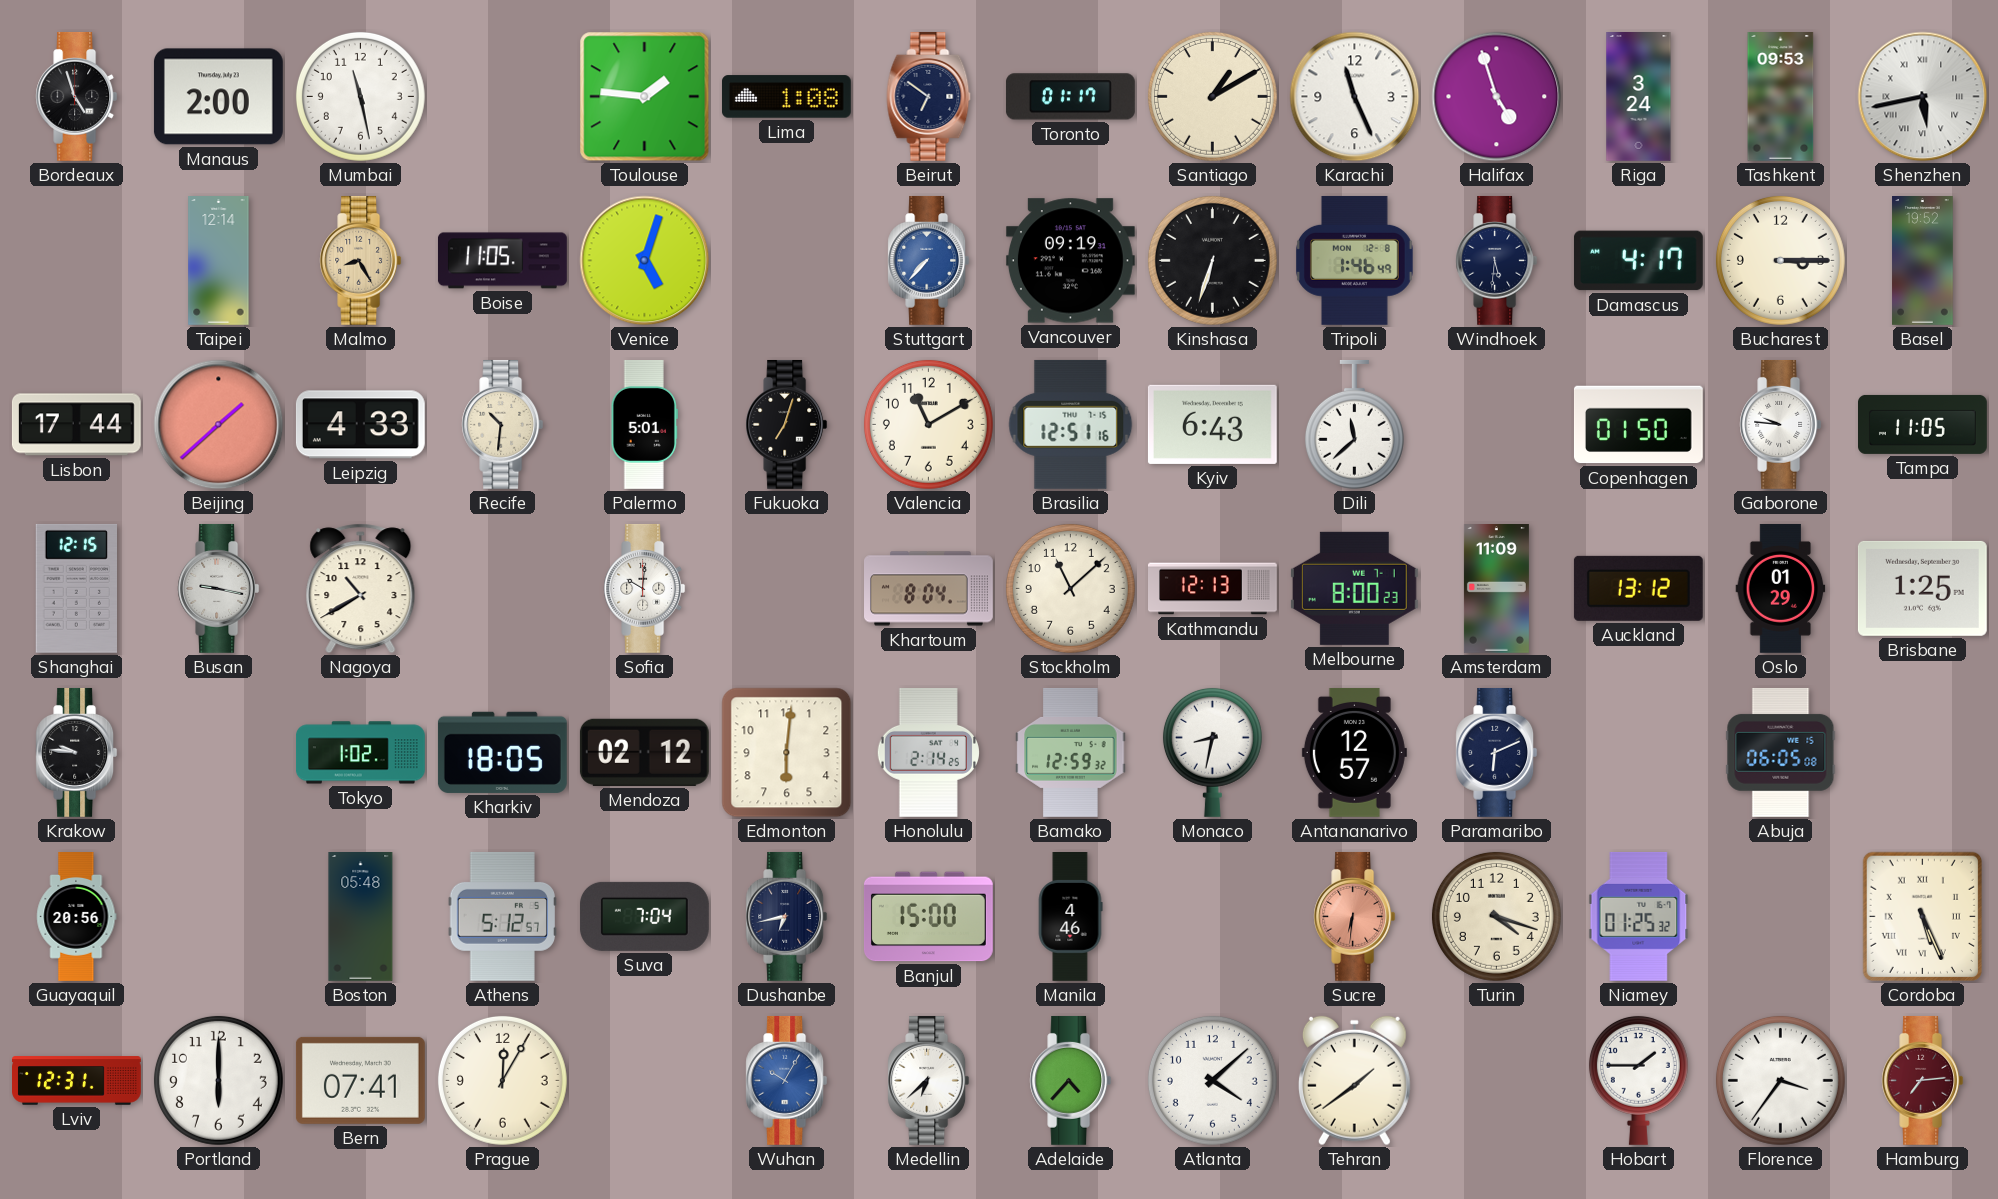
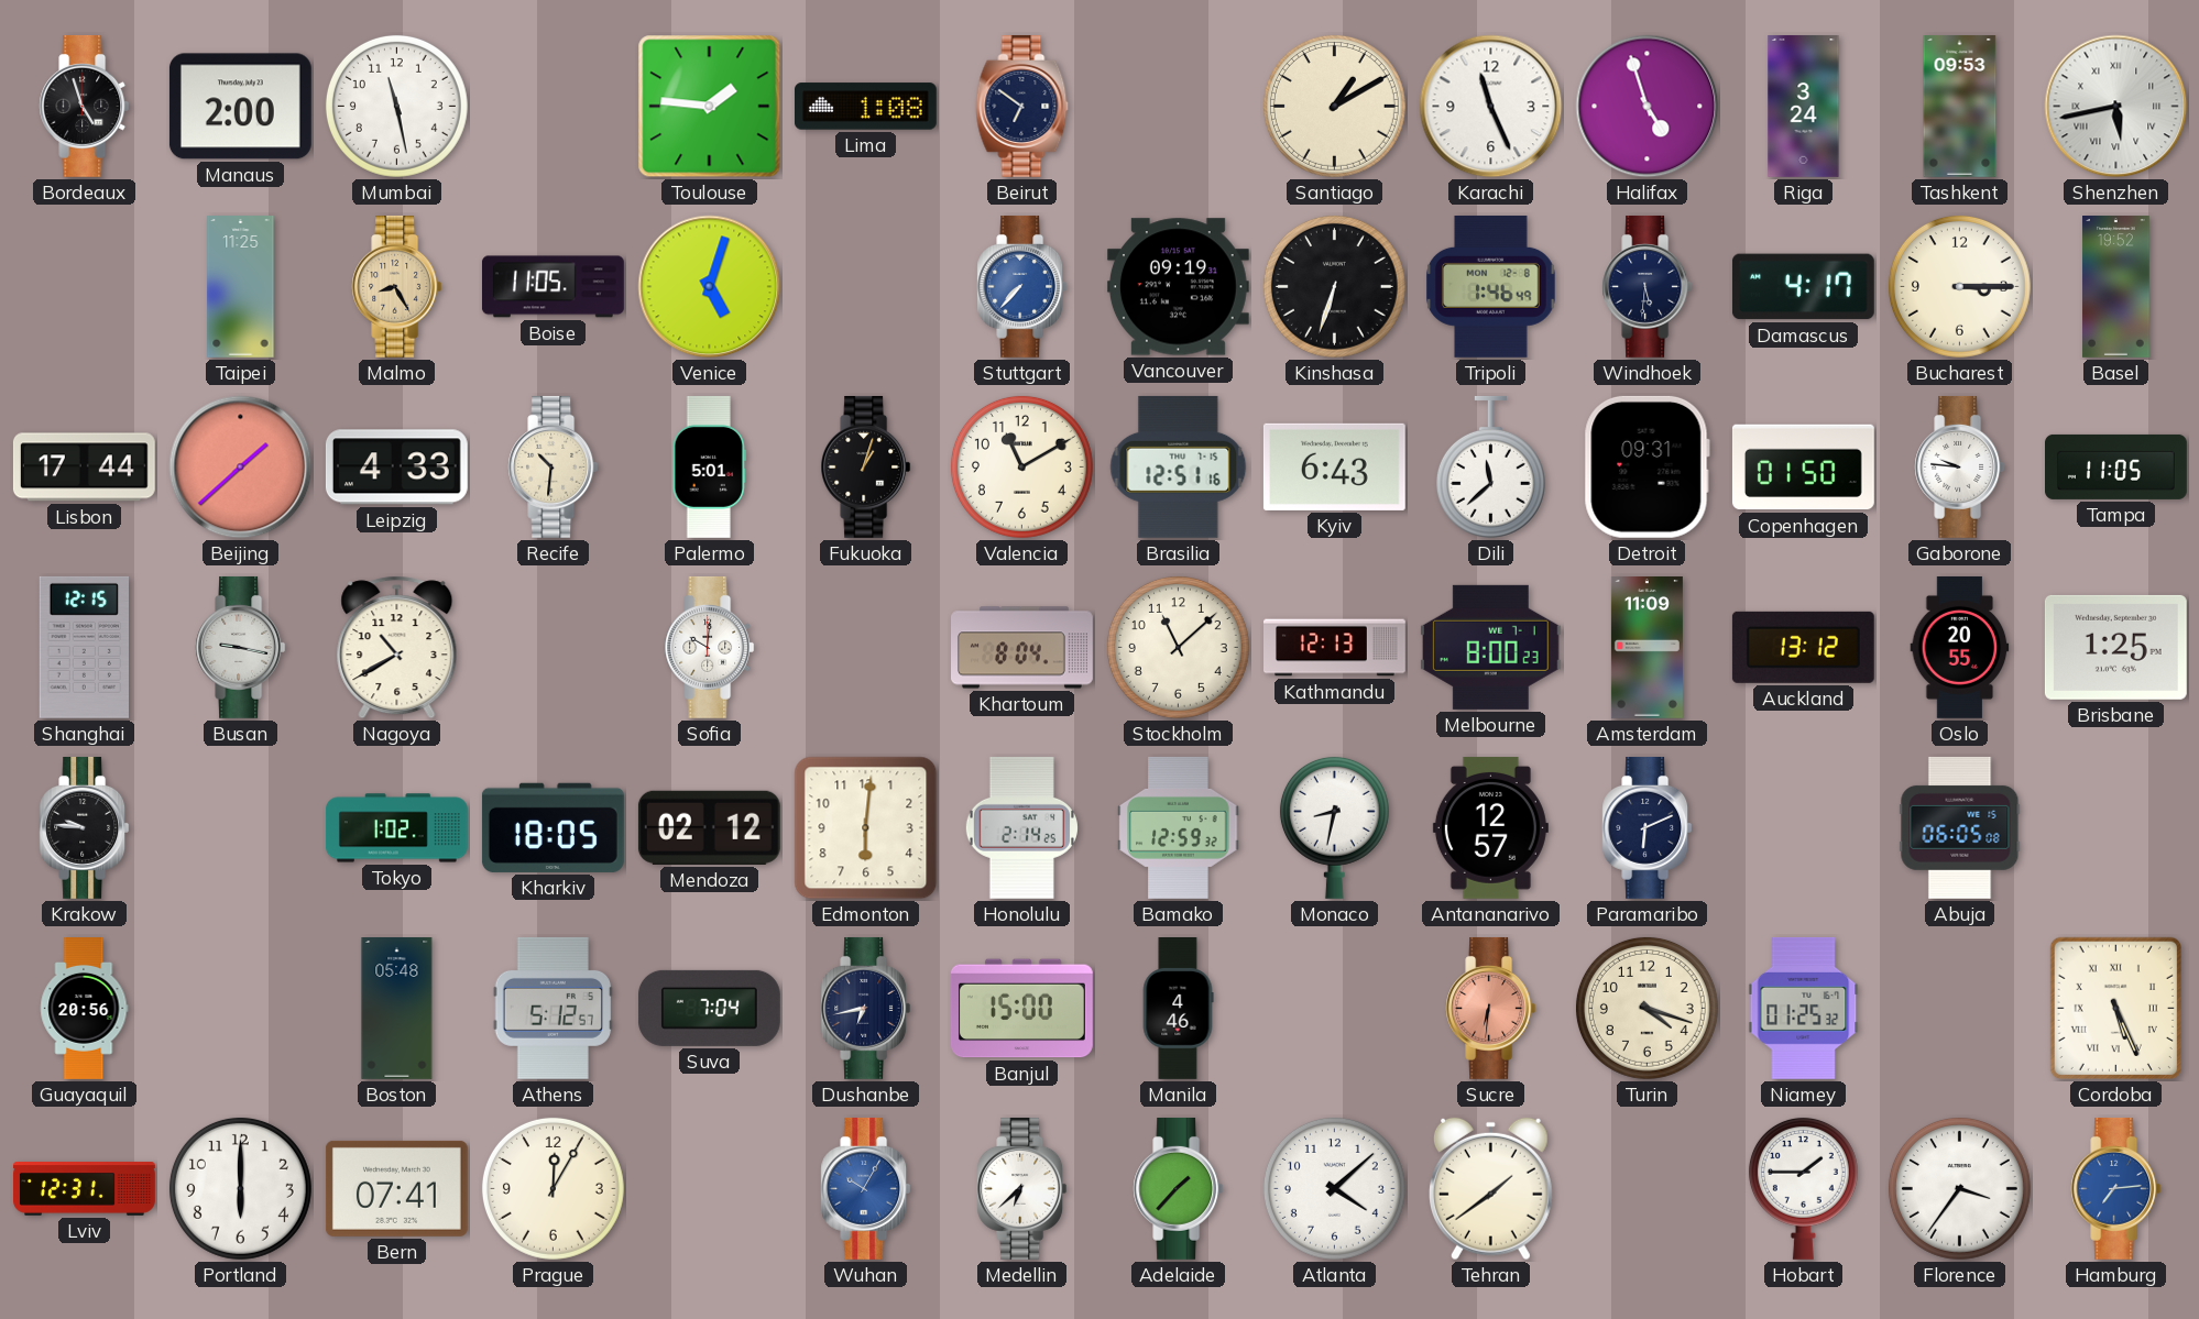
Toronto: 01:17 -> none (1070, 97)
Taipei: 12:14 -> 11:25 (241, 287)
Fukuoka: 7:03 -> 1:03 (866, 466)
Detroit: none -> 09:31 (1646, 466)
Oslo: 01:29 -> 20:55 (1960, 647)
Adelaide: 4:37 -> 1:37 (1179, 1188)
Hamburg dial: burgundy -> blue (2116, 1188)
